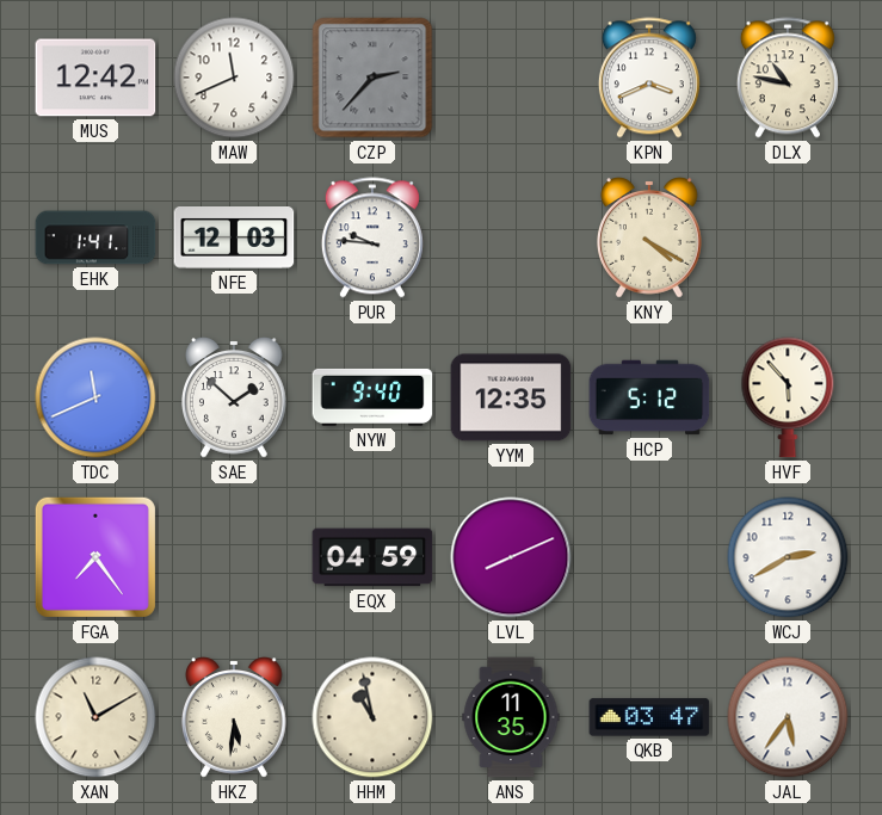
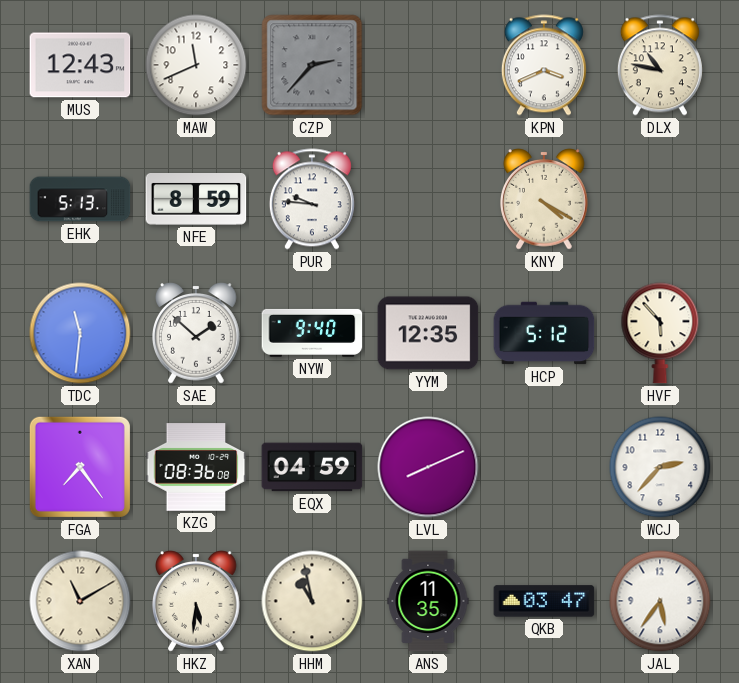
MUS: 12:42 -> 12:43 (80, 65)
EHK: 1:41 -> 5:13 (80, 199)
NFE: 12:03 -> 8:59 (196, 200)
TDC: 11:41 -> 11:31 (80, 333)
KZG: none -> 08:36 (196, 467)
WCJ: 2:40 -> 2:37 (660, 467)
